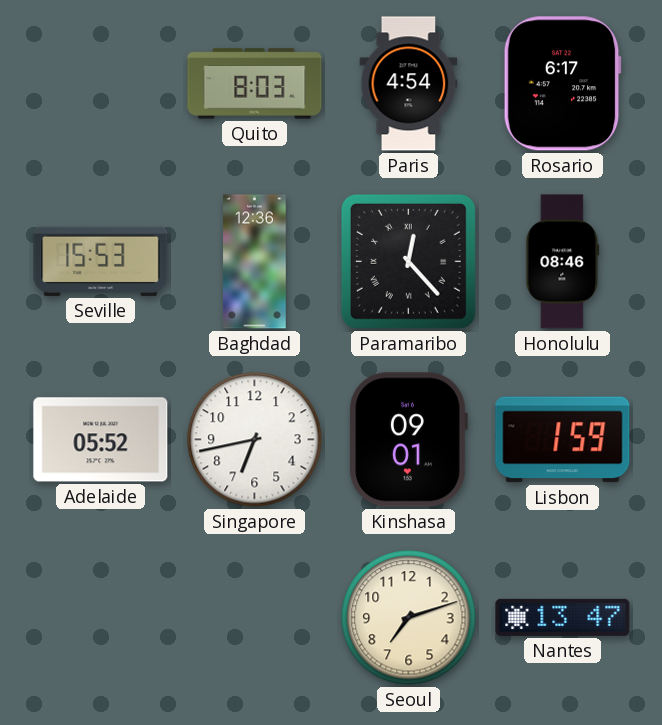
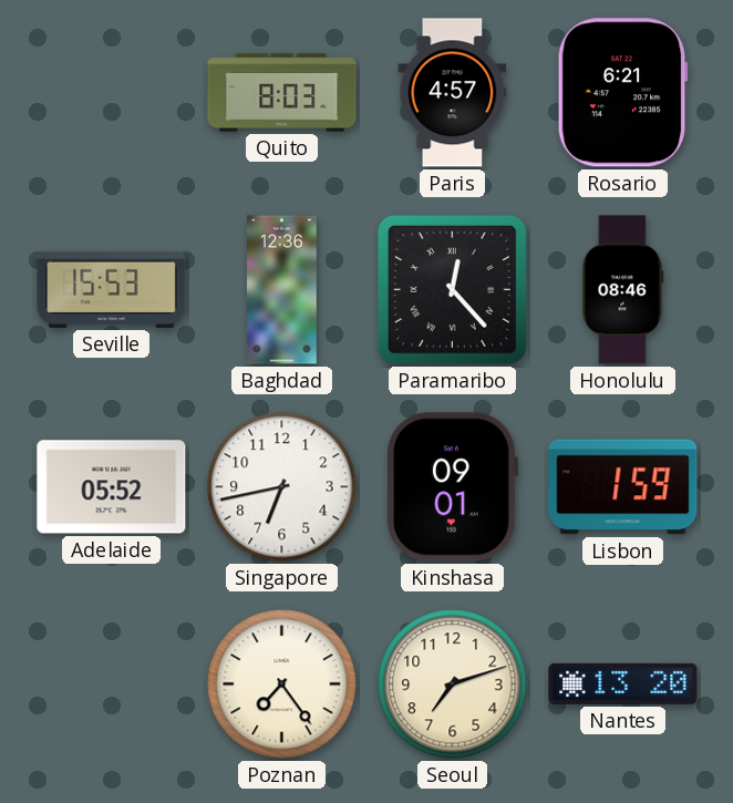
Paris: 4:54 -> 4:57 (453, 93)
Rosario: 6:17 -> 6:21 (622, 93)
Poznan: none -> 7:24 (282, 684)
Nantes: 13:47 -> 13:20 (623, 683)
